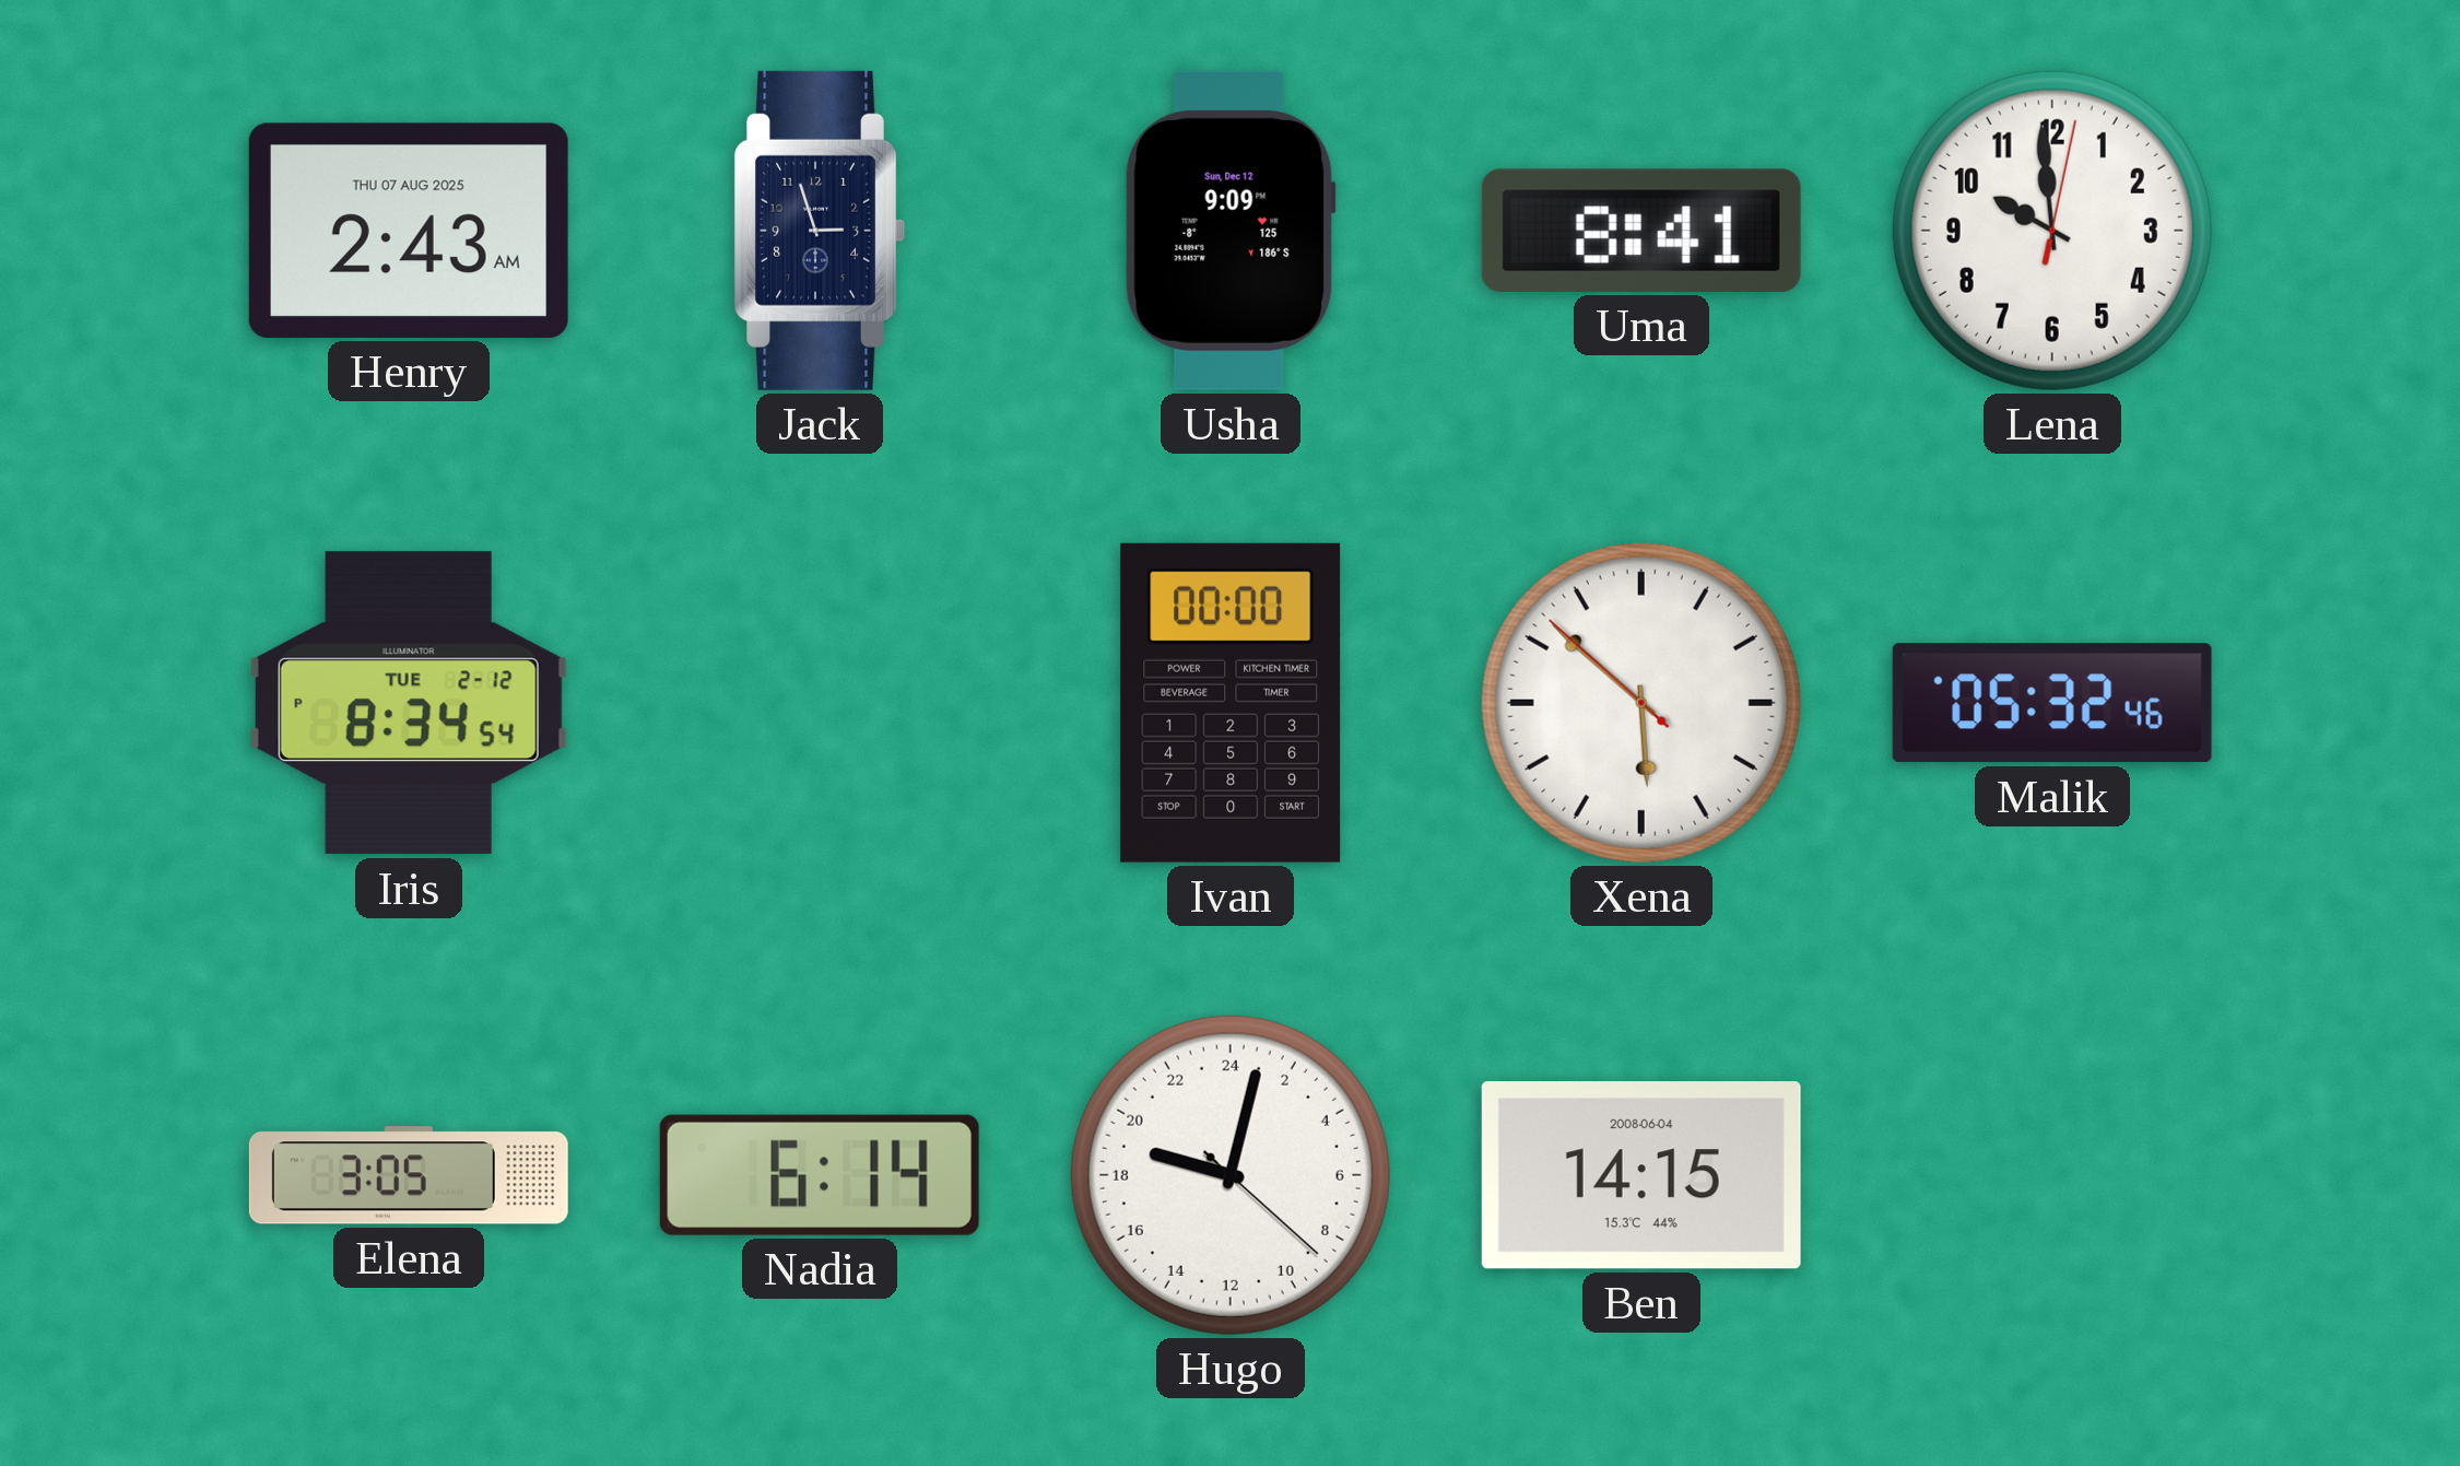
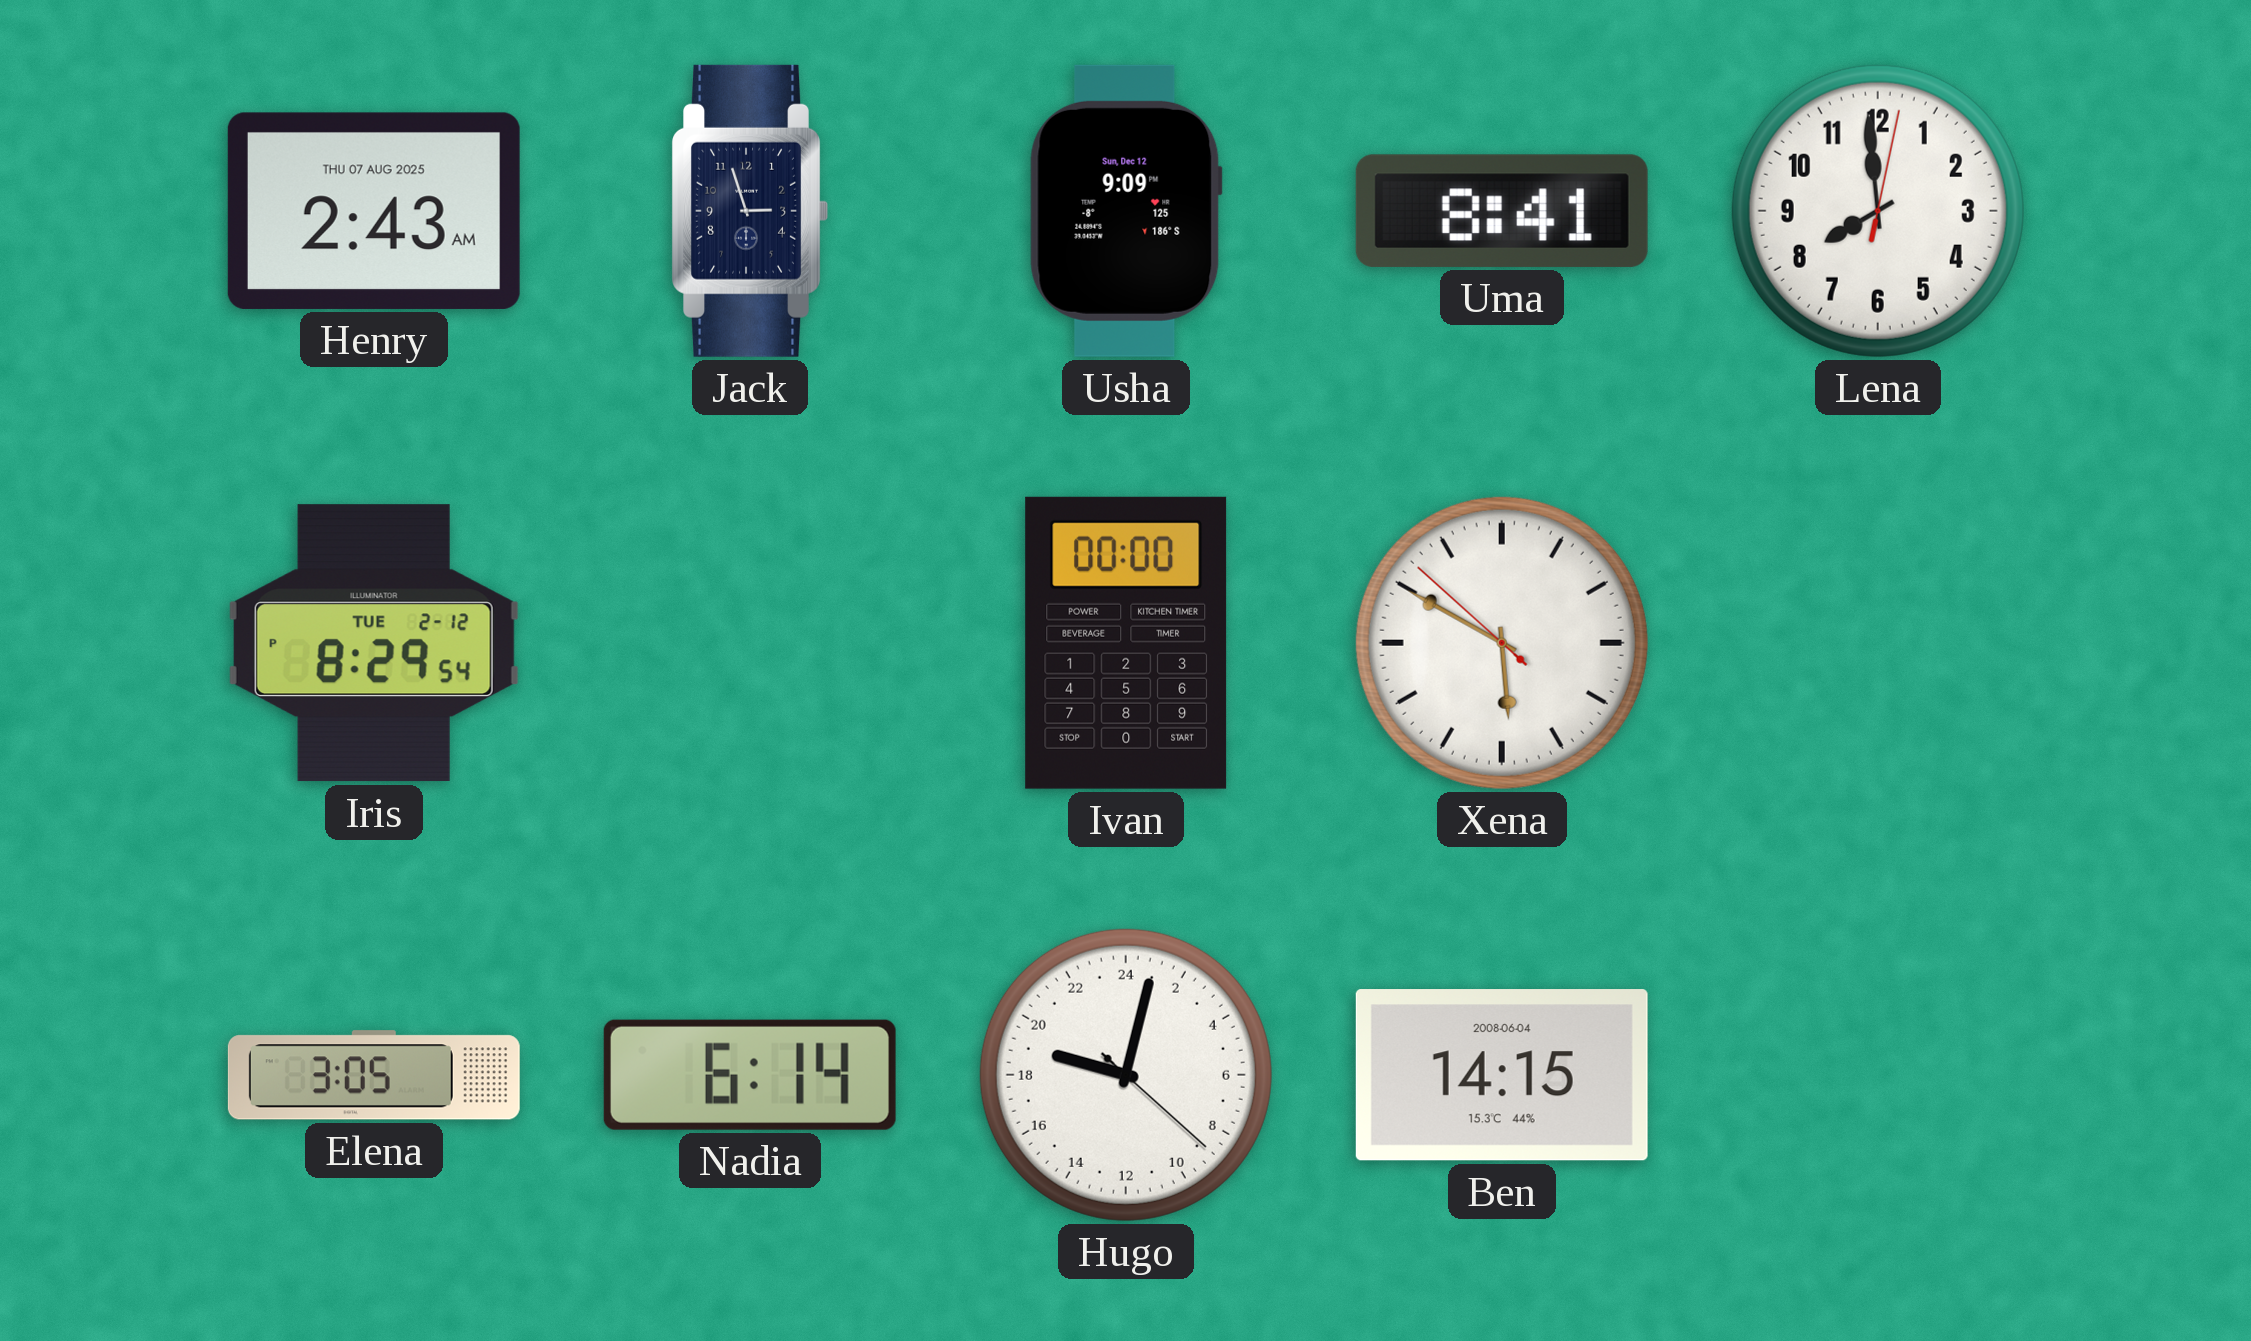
Lena: 9:59 -> 7:59 (1878, 211)
Iris: 8:34 -> 8:29 (374, 643)
Xena: 5:51 -> 5:49 (1502, 643)
Malik: 05:32 -> none (2052, 703)
